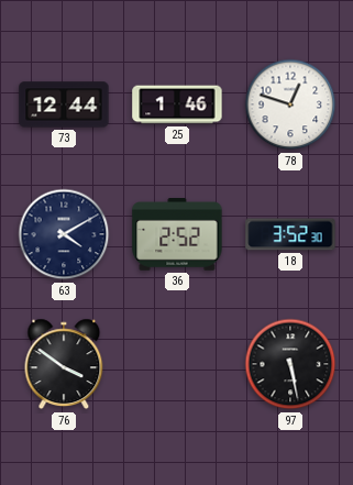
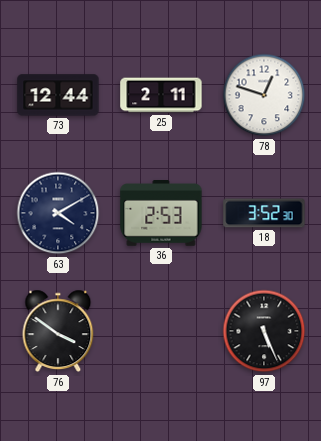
25: 1:46 -> 2:11 (161, 95)
36: 2:52 -> 2:53 (161, 213)
97: 5:28 -> 5:26 (264, 331)
